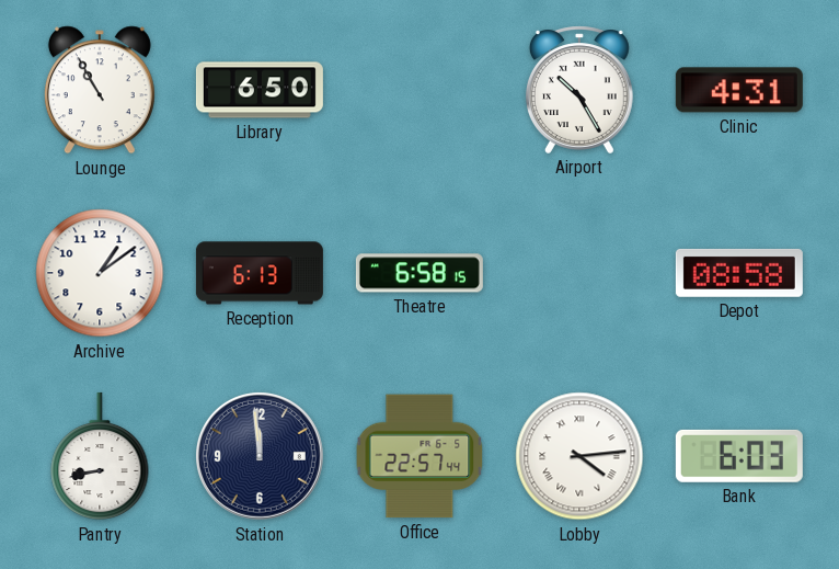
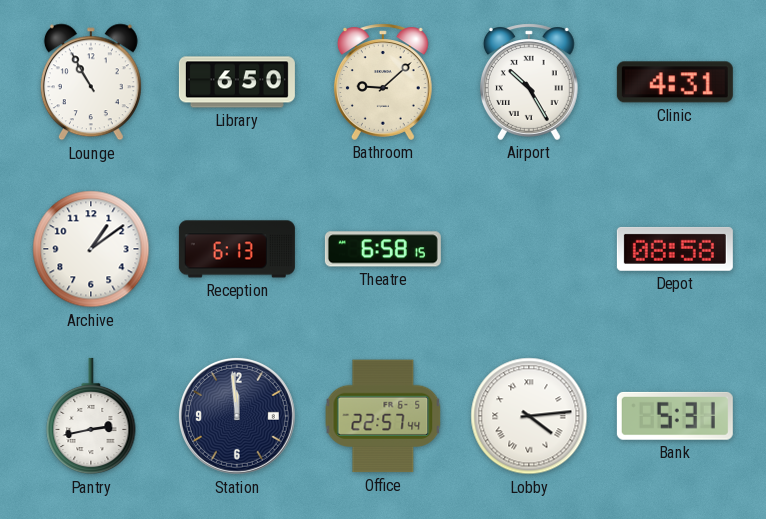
Bathroom: none -> 9:08 (383, 82)
Pantry: 8:43 -> 2:43 (91, 416)
Bank: 6:03 -> 5:31 (675, 416)
